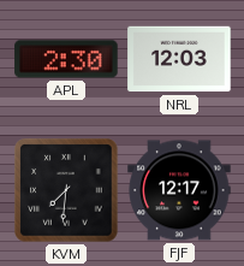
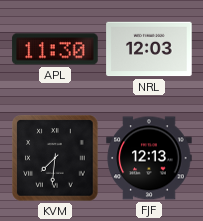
APL: 2:30 -> 11:30 (55, 49)
FJF: 12:17 -> 12:13 (149, 158)
